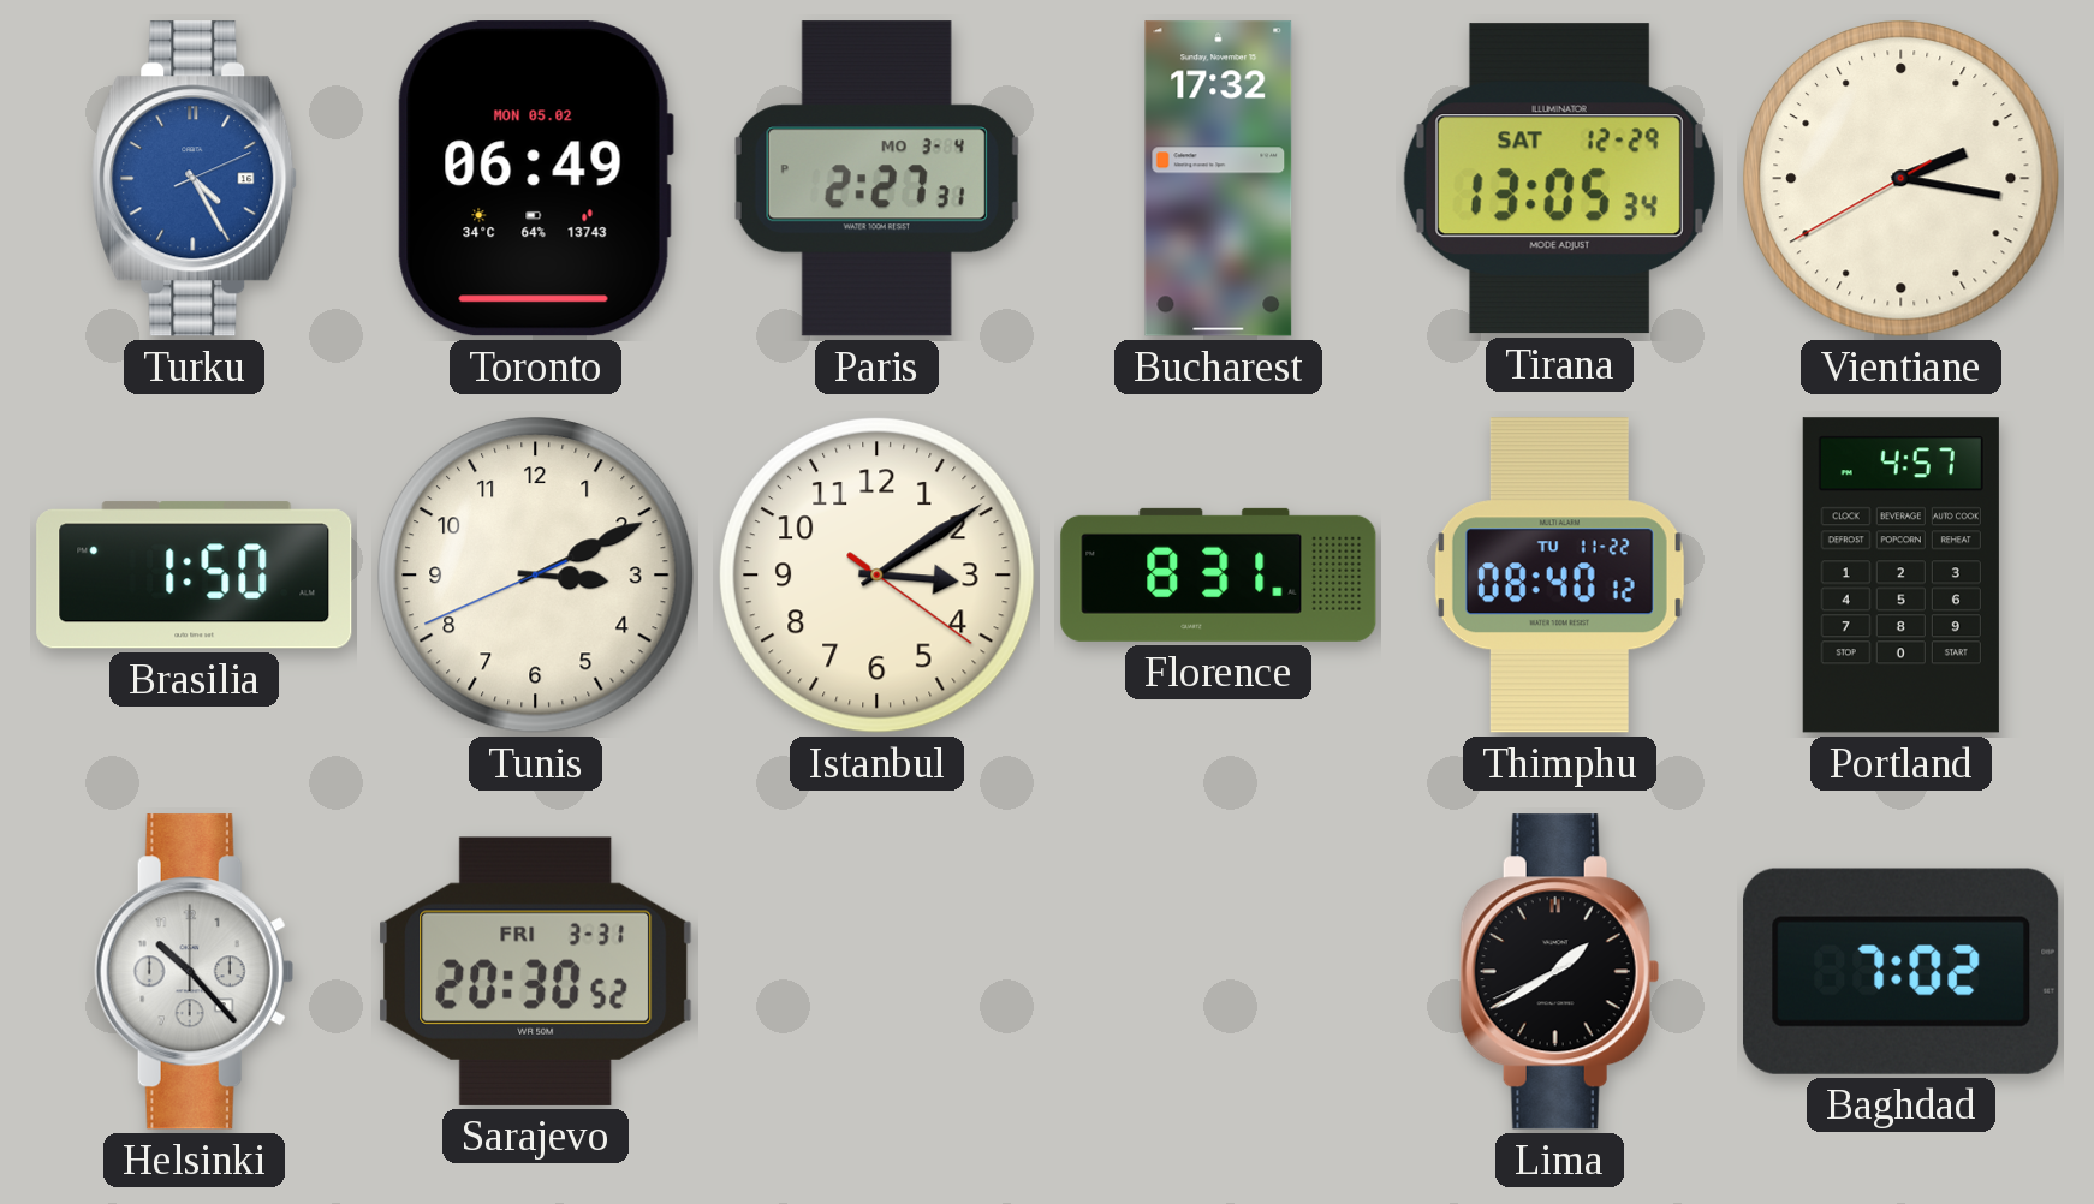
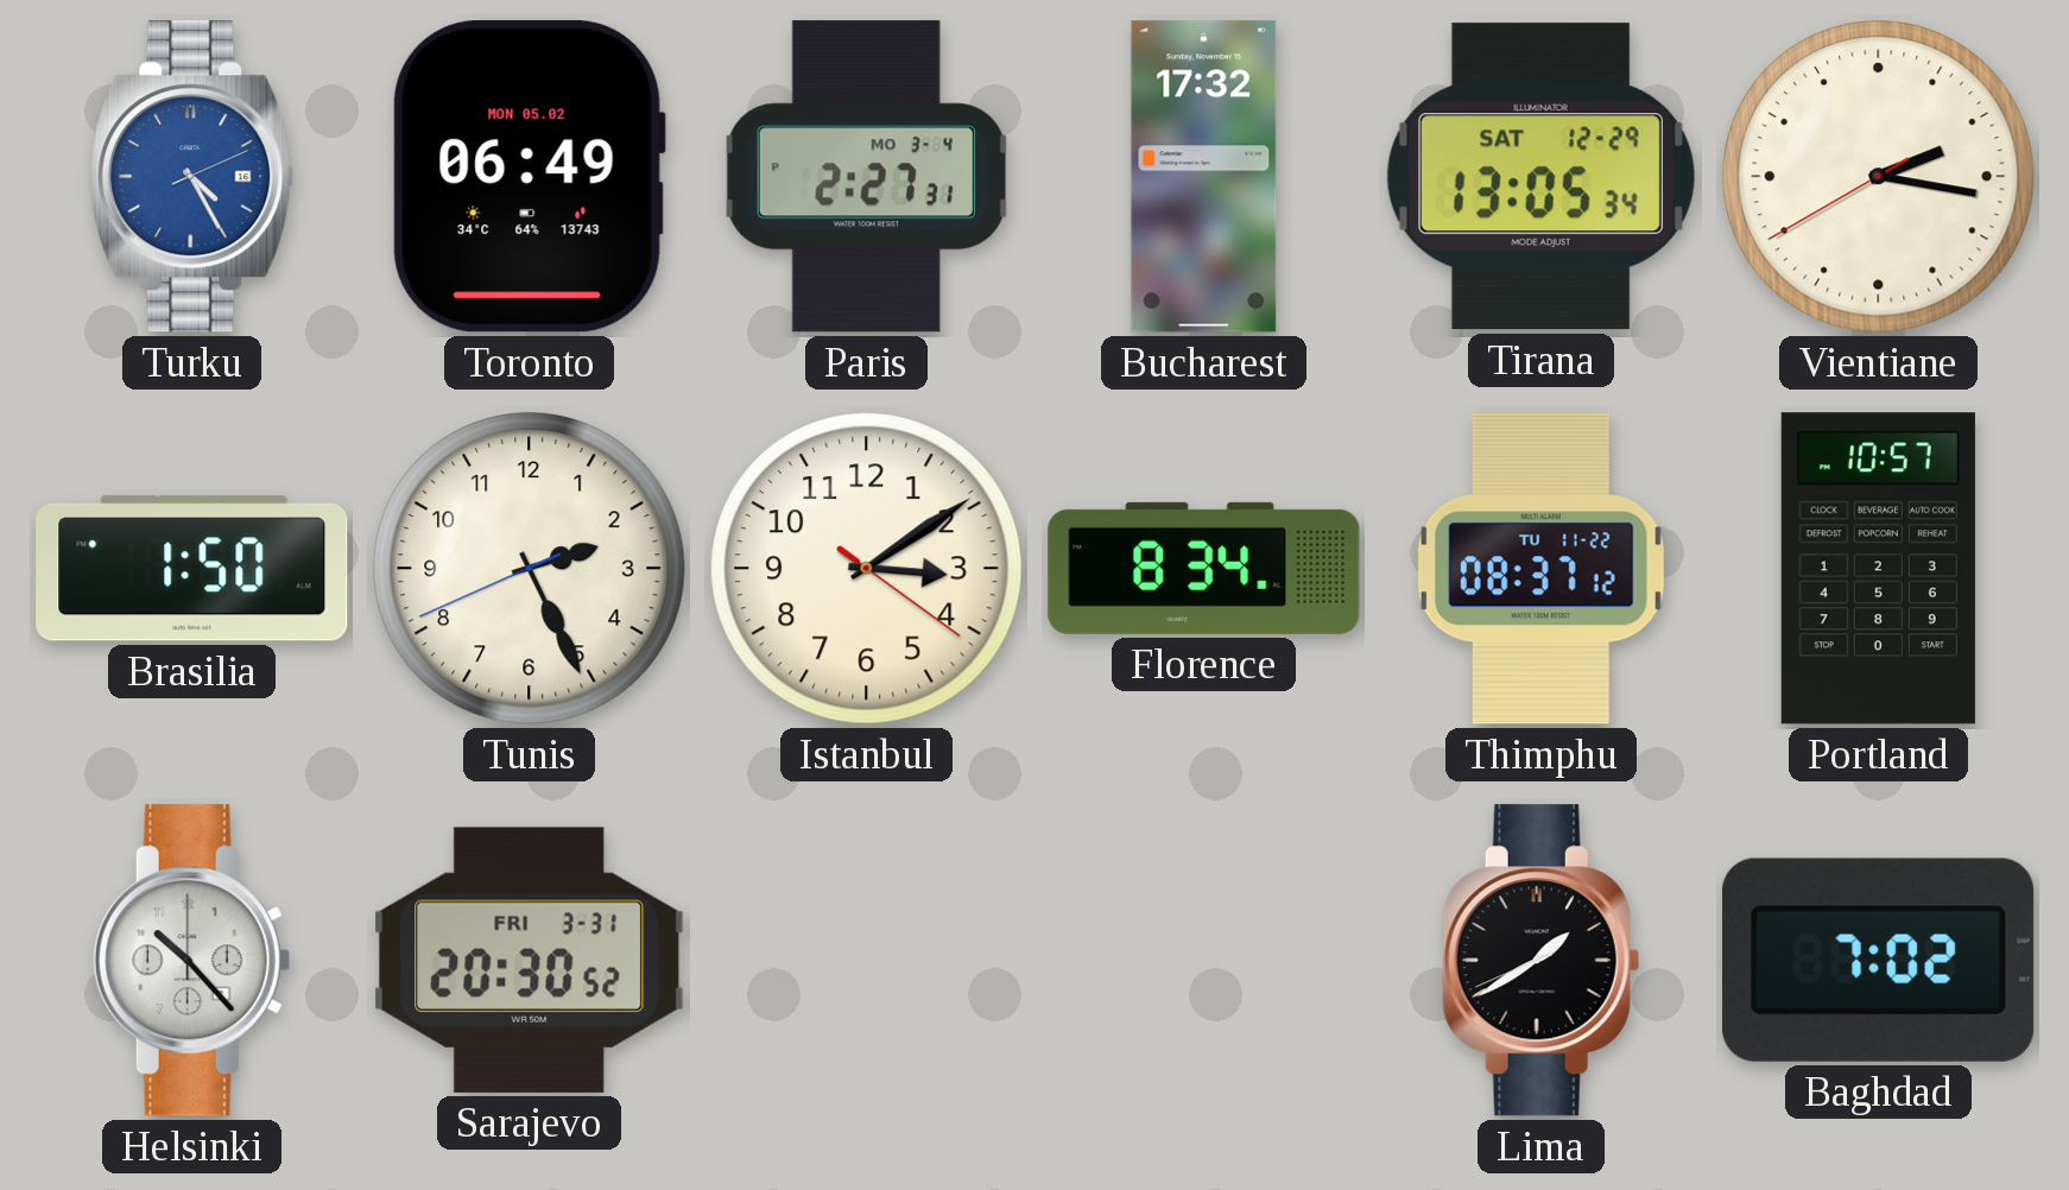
Tunis: 3:10 -> 2:25 (530, 569)
Florence: 8:31 -> 8:34 (1204, 568)
Thimphu: 08:40 -> 08:37 (1540, 569)
Portland: 4:57 -> 10:57 (1878, 569)
